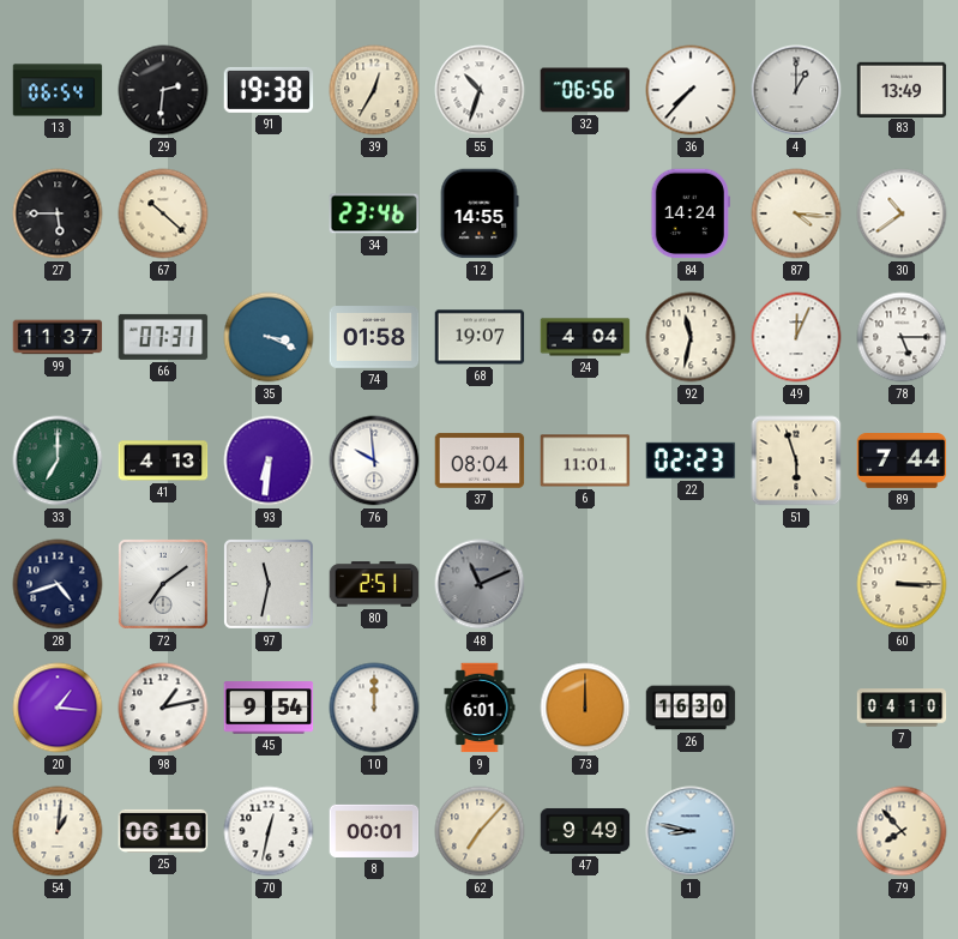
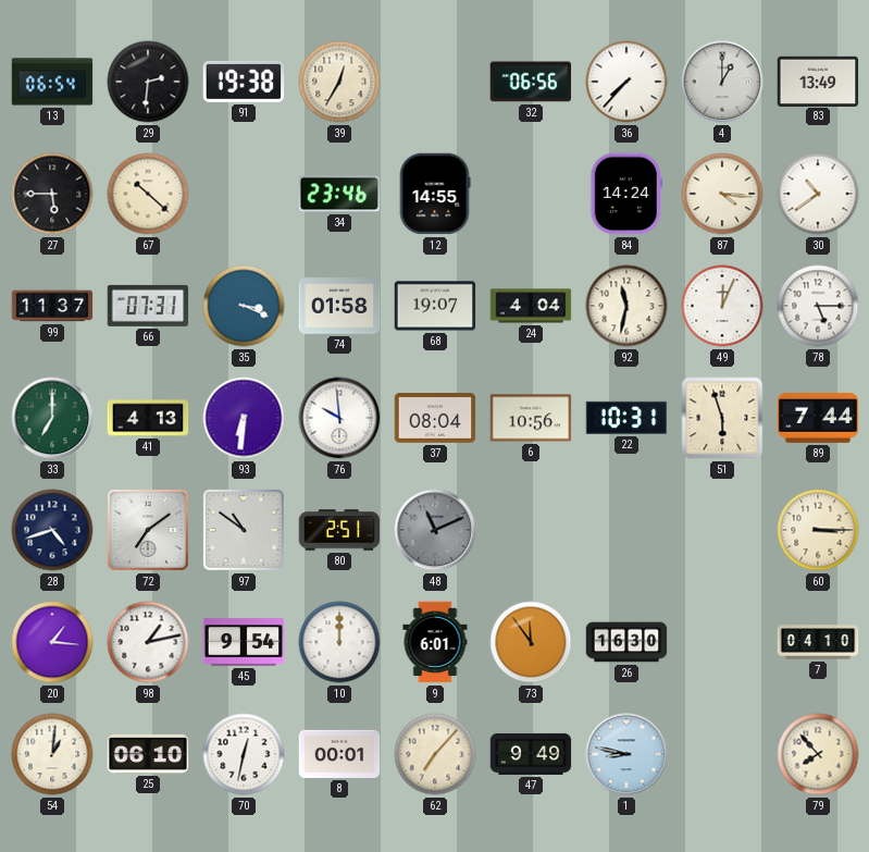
55: 10:33 -> none (480, 90)
6: 11:01 -> 10:56 (531, 418)
22: 02:23 -> 10:31 (626, 418)
97: 11:32 -> 10:51 (245, 531)
73: 12:00 -> 11:54 (531, 642)
